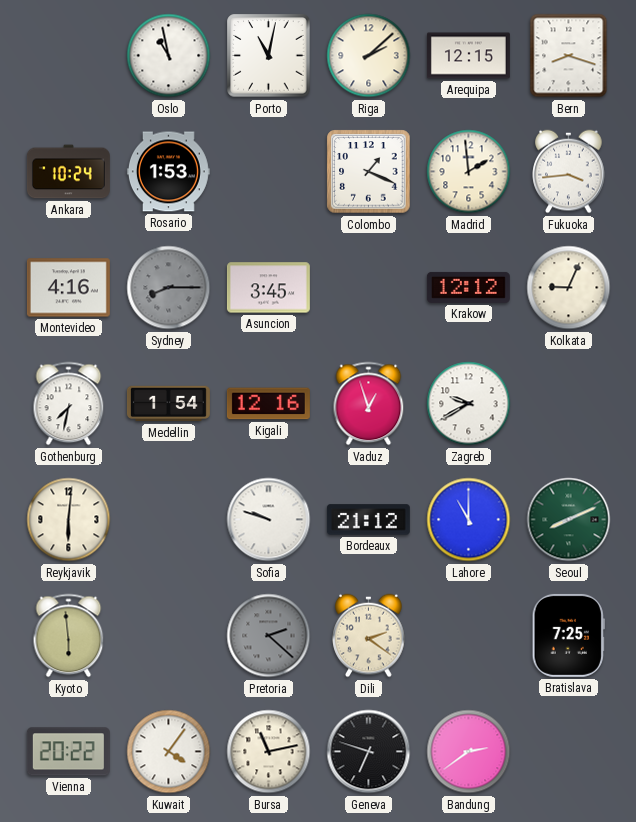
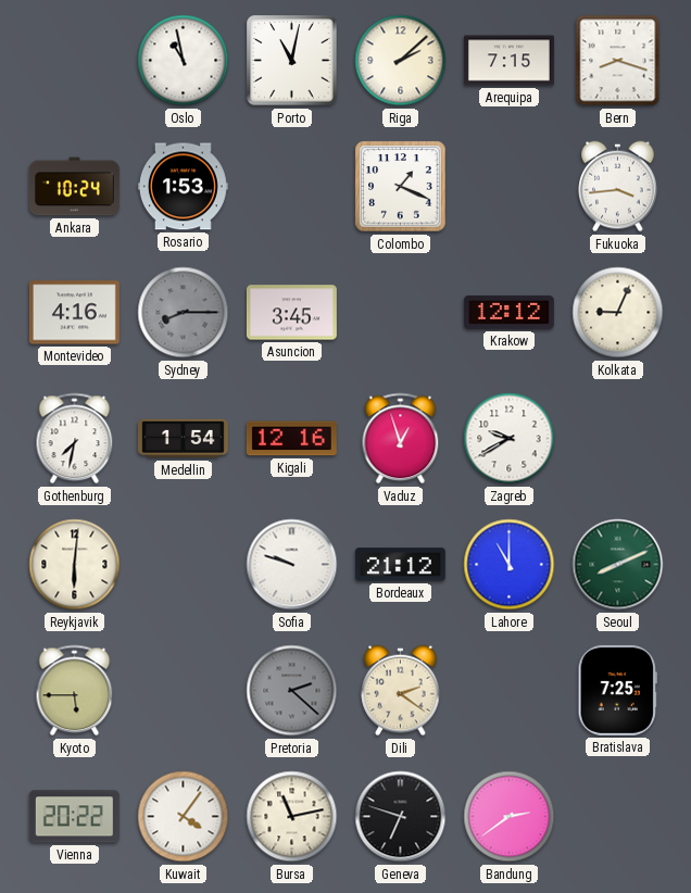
Arequipa: 12:15 -> 7:15 (508, 61)
Madrid: 1:59 -> none (469, 172)
Kyoto: 5:59 -> 5:45 (75, 691)
